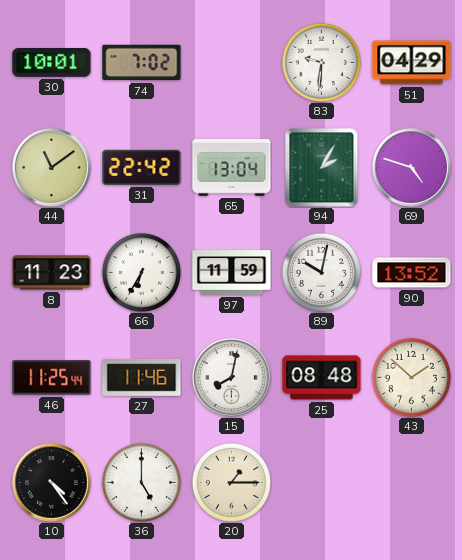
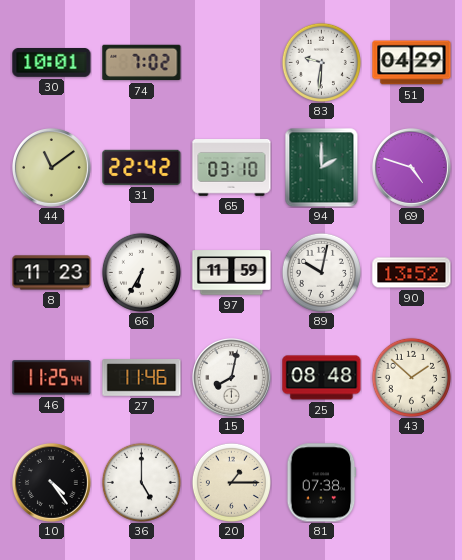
65: 13:04 -> 03:10 (232, 168)
94: 2:05 -> 2:00 (322, 167)
81: none -> 07:38 (322, 483)
